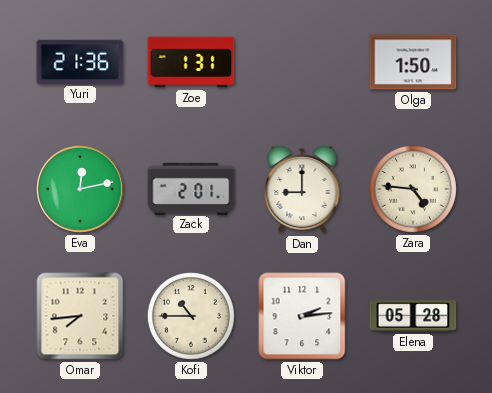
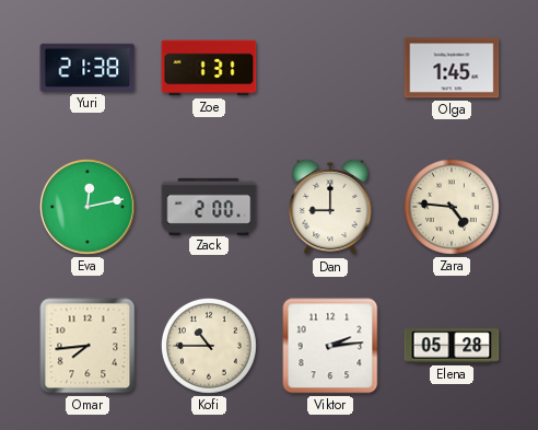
Yuri: 21:36 -> 21:38 (87, 68)
Olga: 1:50 -> 1:45 (452, 68)
Zack: 2:01 -> 2:00 (209, 206)
